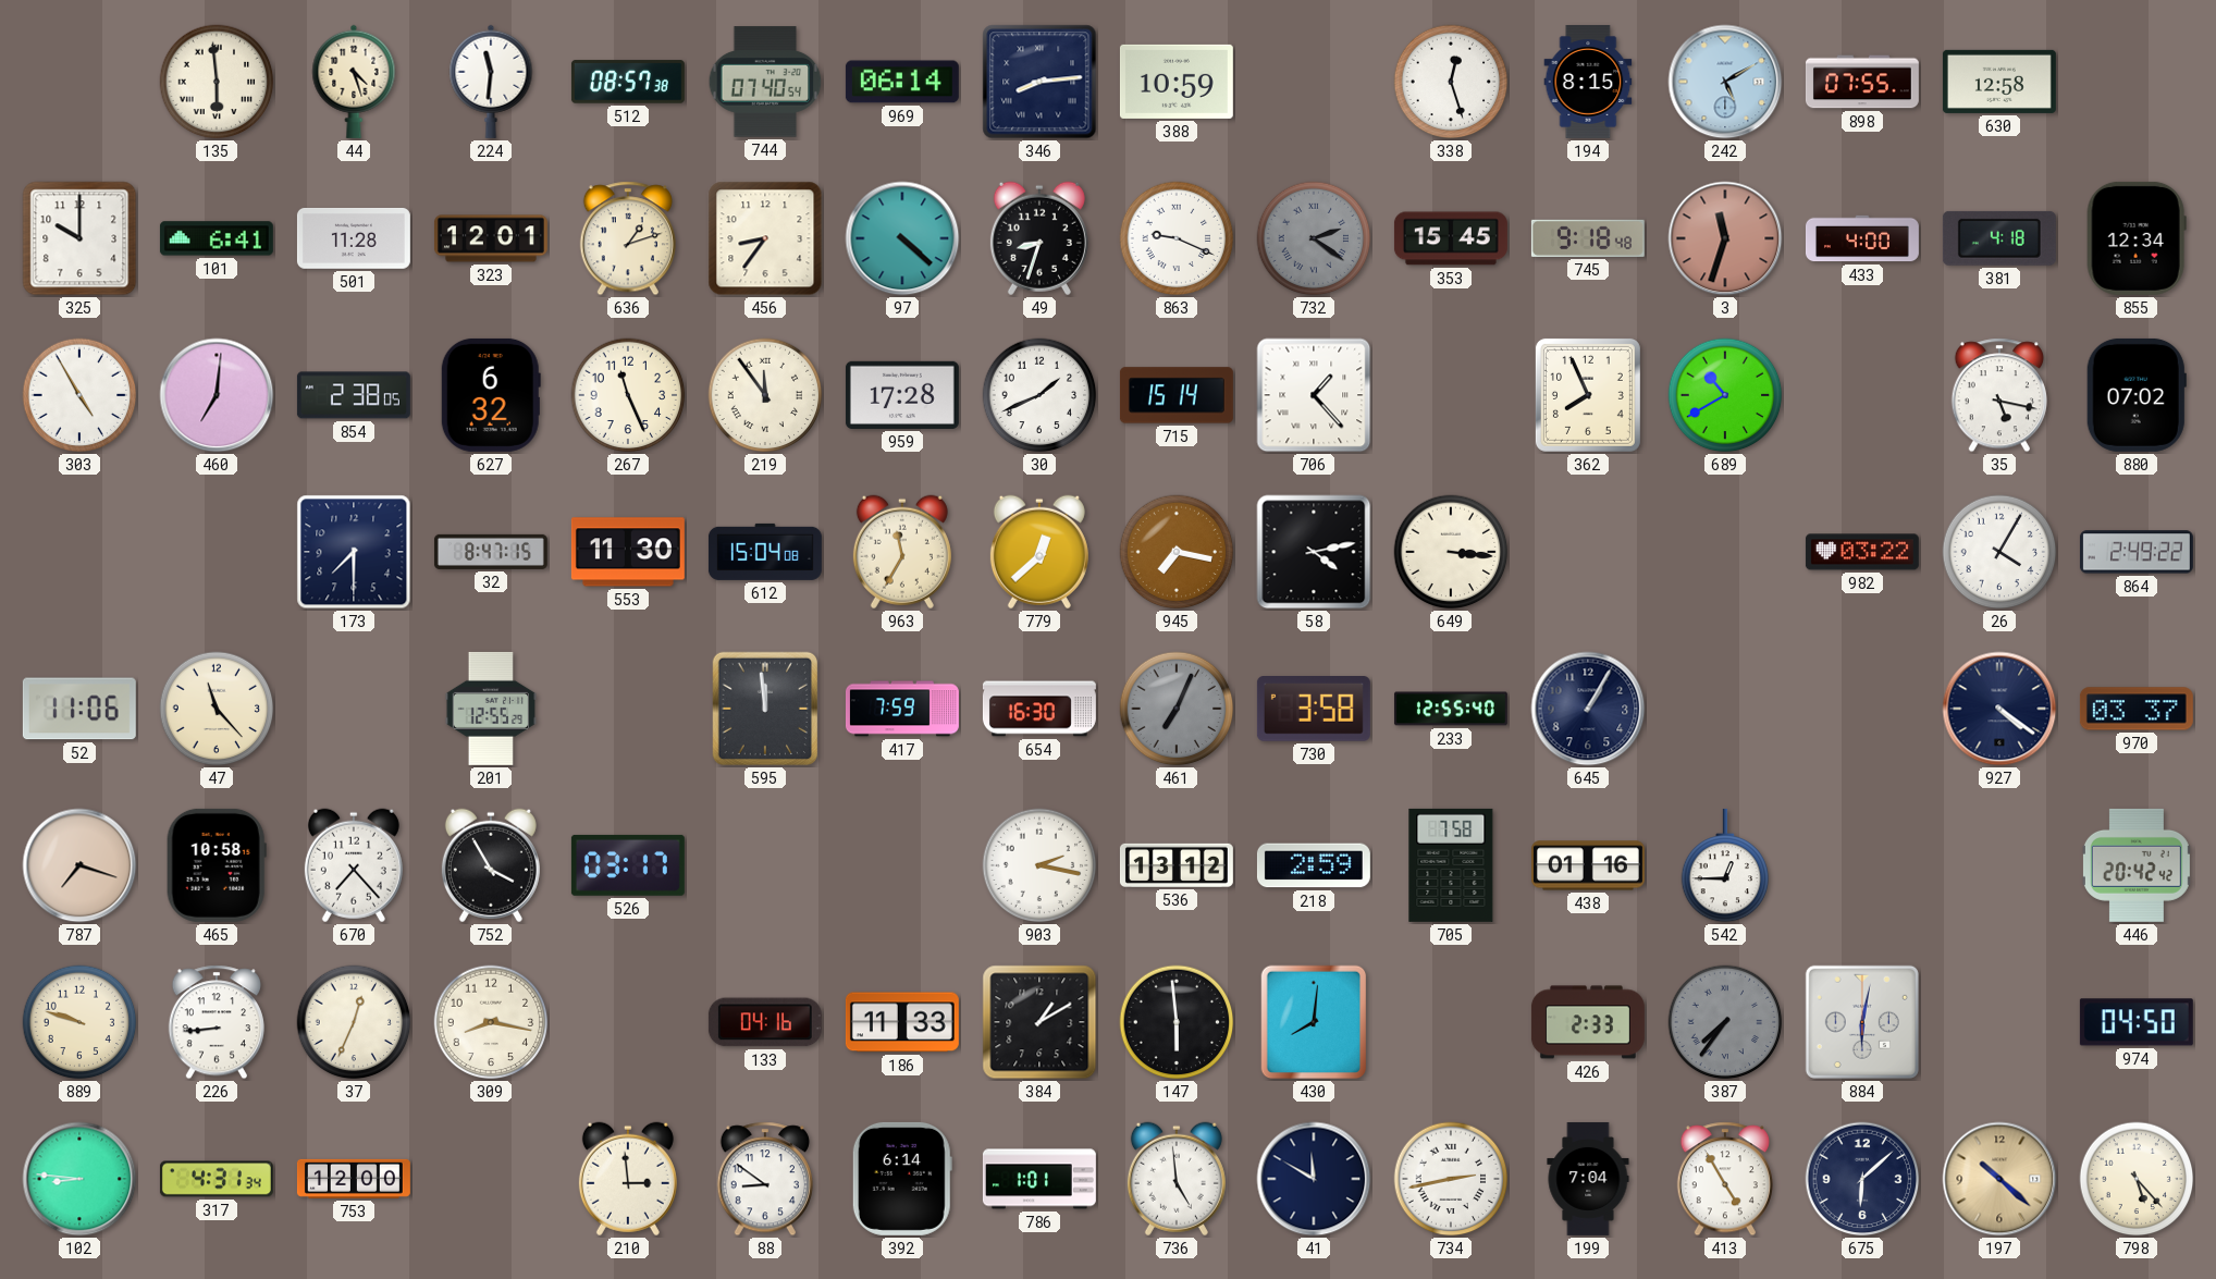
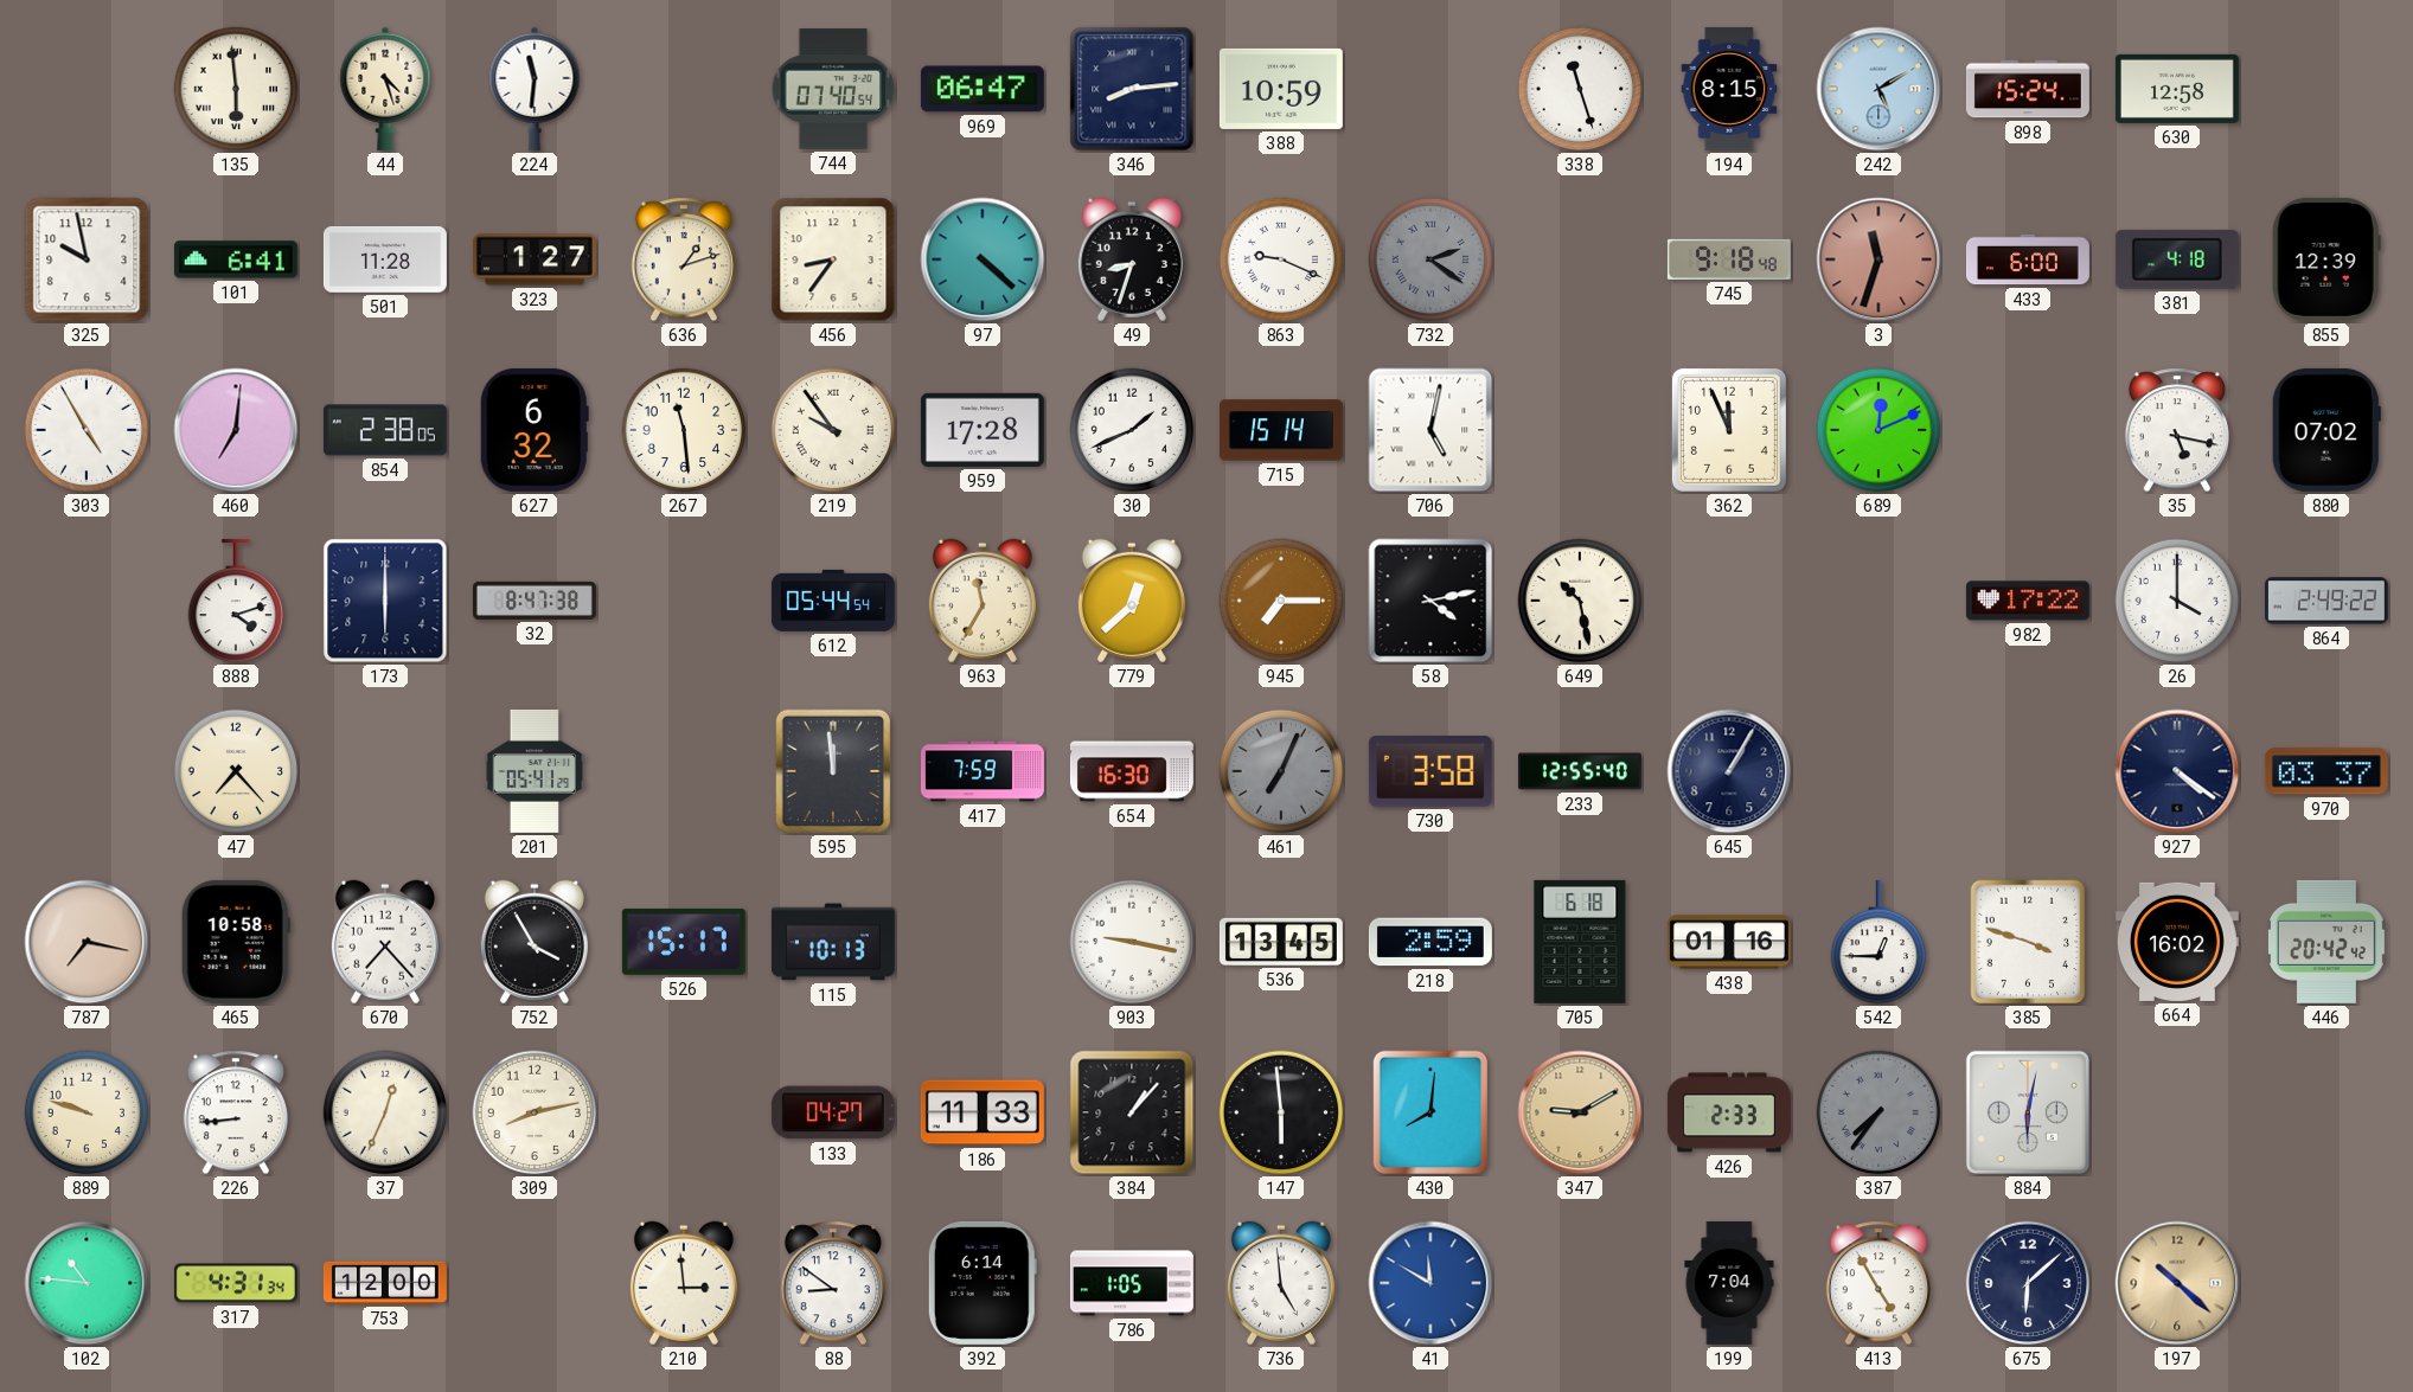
512: 08:57 -> none (628, 82)
969: 06:14 -> 06:47 (983, 89)
338: 12:27 -> 11:27 (1580, 89)
898: 07:55 -> 15:24 (2028, 89)
325: 10:00 -> 9:58 (87, 259)
323: 12:01 -> 1:27 (535, 259)
353: 15:45 -> none (1451, 238)
433: 4:00 -> 6:00 (2028, 259)
855: 12:34 -> 12:39 (2326, 259)
267: 11:26 -> 11:29 (684, 430)
219: 11:54 -> 9:54 (833, 430)
706: 1:23 -> 5:02 (1430, 430)
362: 7:56 -> 11:56 (1729, 430)
689: 10:40 -> 12:11 (1878, 430)
888: none -> 4:12 (236, 601)
173: 7:30 -> 6:00 (385, 601)
32: 8:47:15 -> 8:47:38 (535, 601)
553: 11:30 -> none (628, 552)
612: 15:04 -> 05:44 (833, 601)
945: 7:17 -> 7:15 (1281, 601)
649: 3:16 -> 10:28 (1580, 601)
982: 03:22 -> 17:22 (2028, 601)
26: 4:05 -> 4:00 (2177, 601)
52: 11:06 -> none (79, 709)
47: 11:23 -> 7:23 (236, 771)
201: 12:55 -> 05:41 (535, 771)
787: 7:18 -> 7:17 (87, 942)
526: 03:17 -> 15:17 (684, 942)
115: none -> 10:13 (833, 942)
903: 2:17 -> 9:17 (1132, 942)
536: 13:12 -> 13:45 (1281, 942)
705: 7:58 -> 6:18 (1580, 942)
385: none -> 3:48 (2028, 942)
664: none -> 16:02 (2177, 942)
309: 8:17 -> 8:13 (535, 1112)
133: 04:16 -> 04:27 (833, 1112)
384: 1:10 -> 1:07 (1132, 1112)
347: none -> 9:10 (1580, 1112)
974: 04:50 -> none (2137, 1022)
102: 8:46 -> 10:46 (87, 1283)
786: 1:01 -> 1:05 (1132, 1283)
41 dial: navy -> blue (1430, 1283)
734: 2:43 -> none (1451, 1179)
798: 5:23 -> none (2137, 1179)
